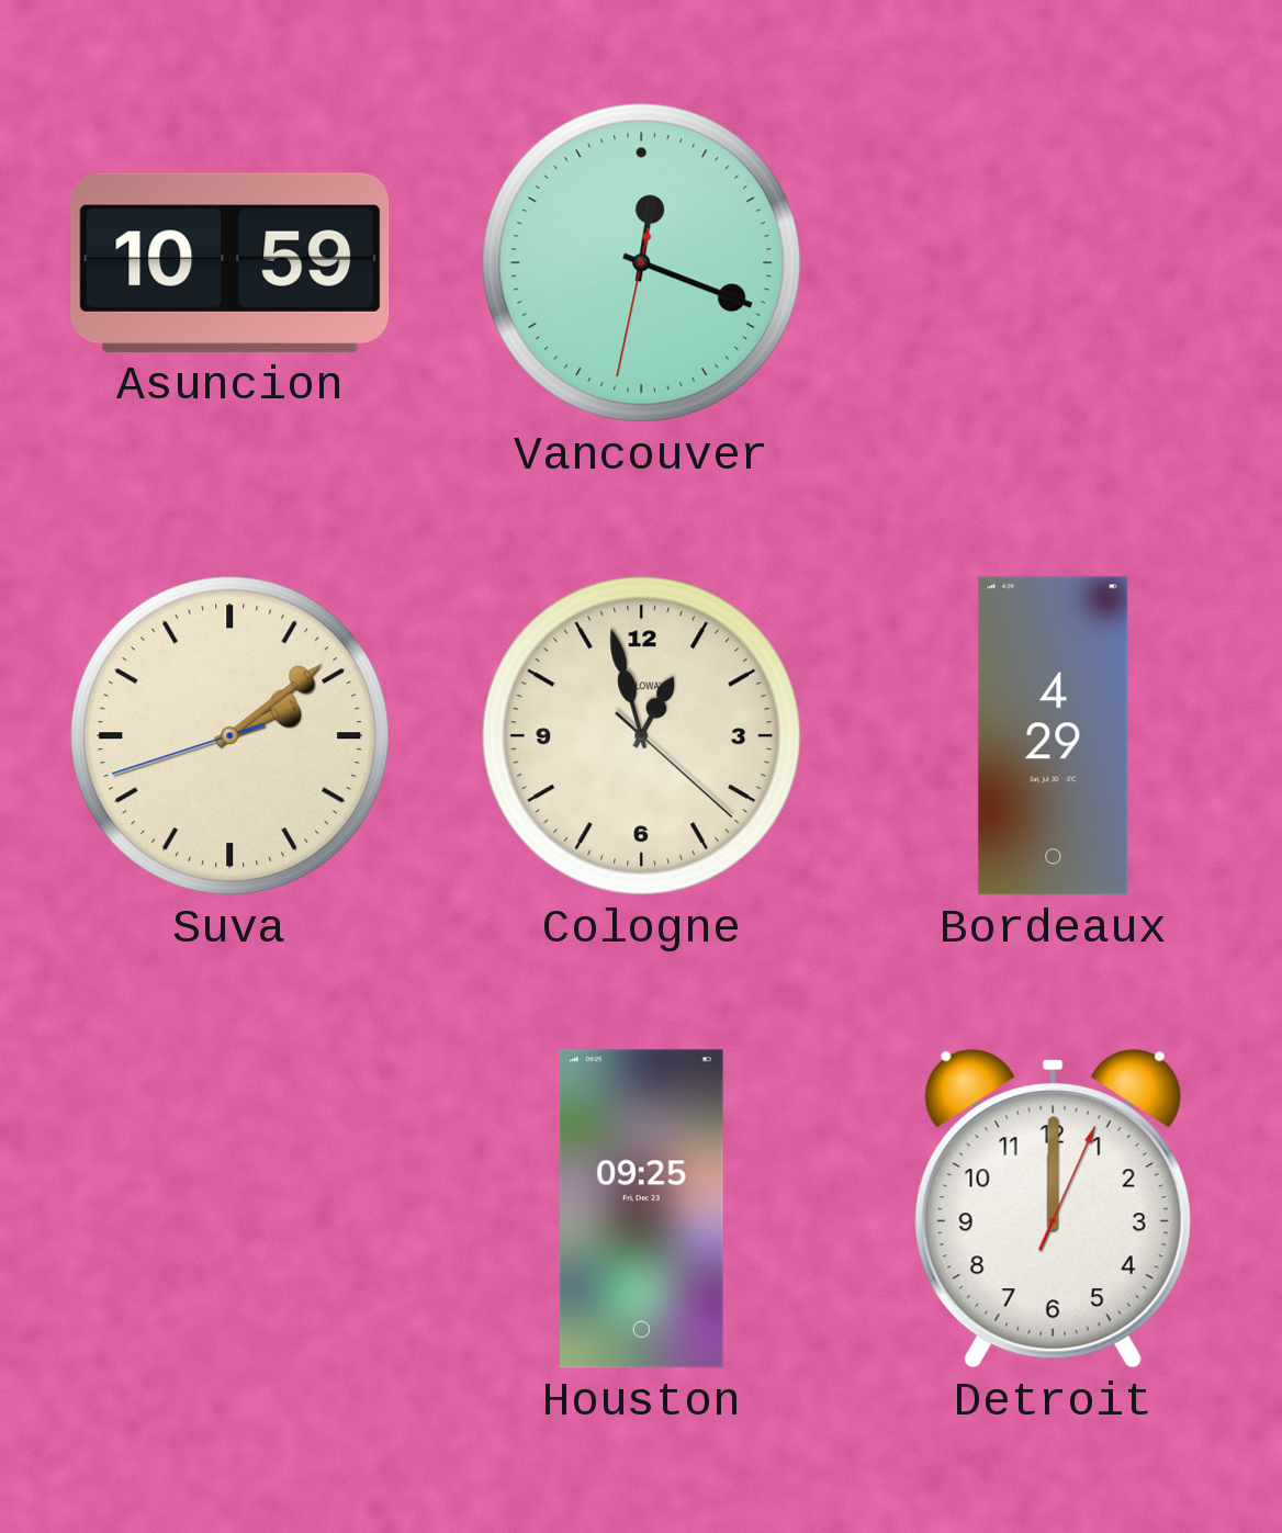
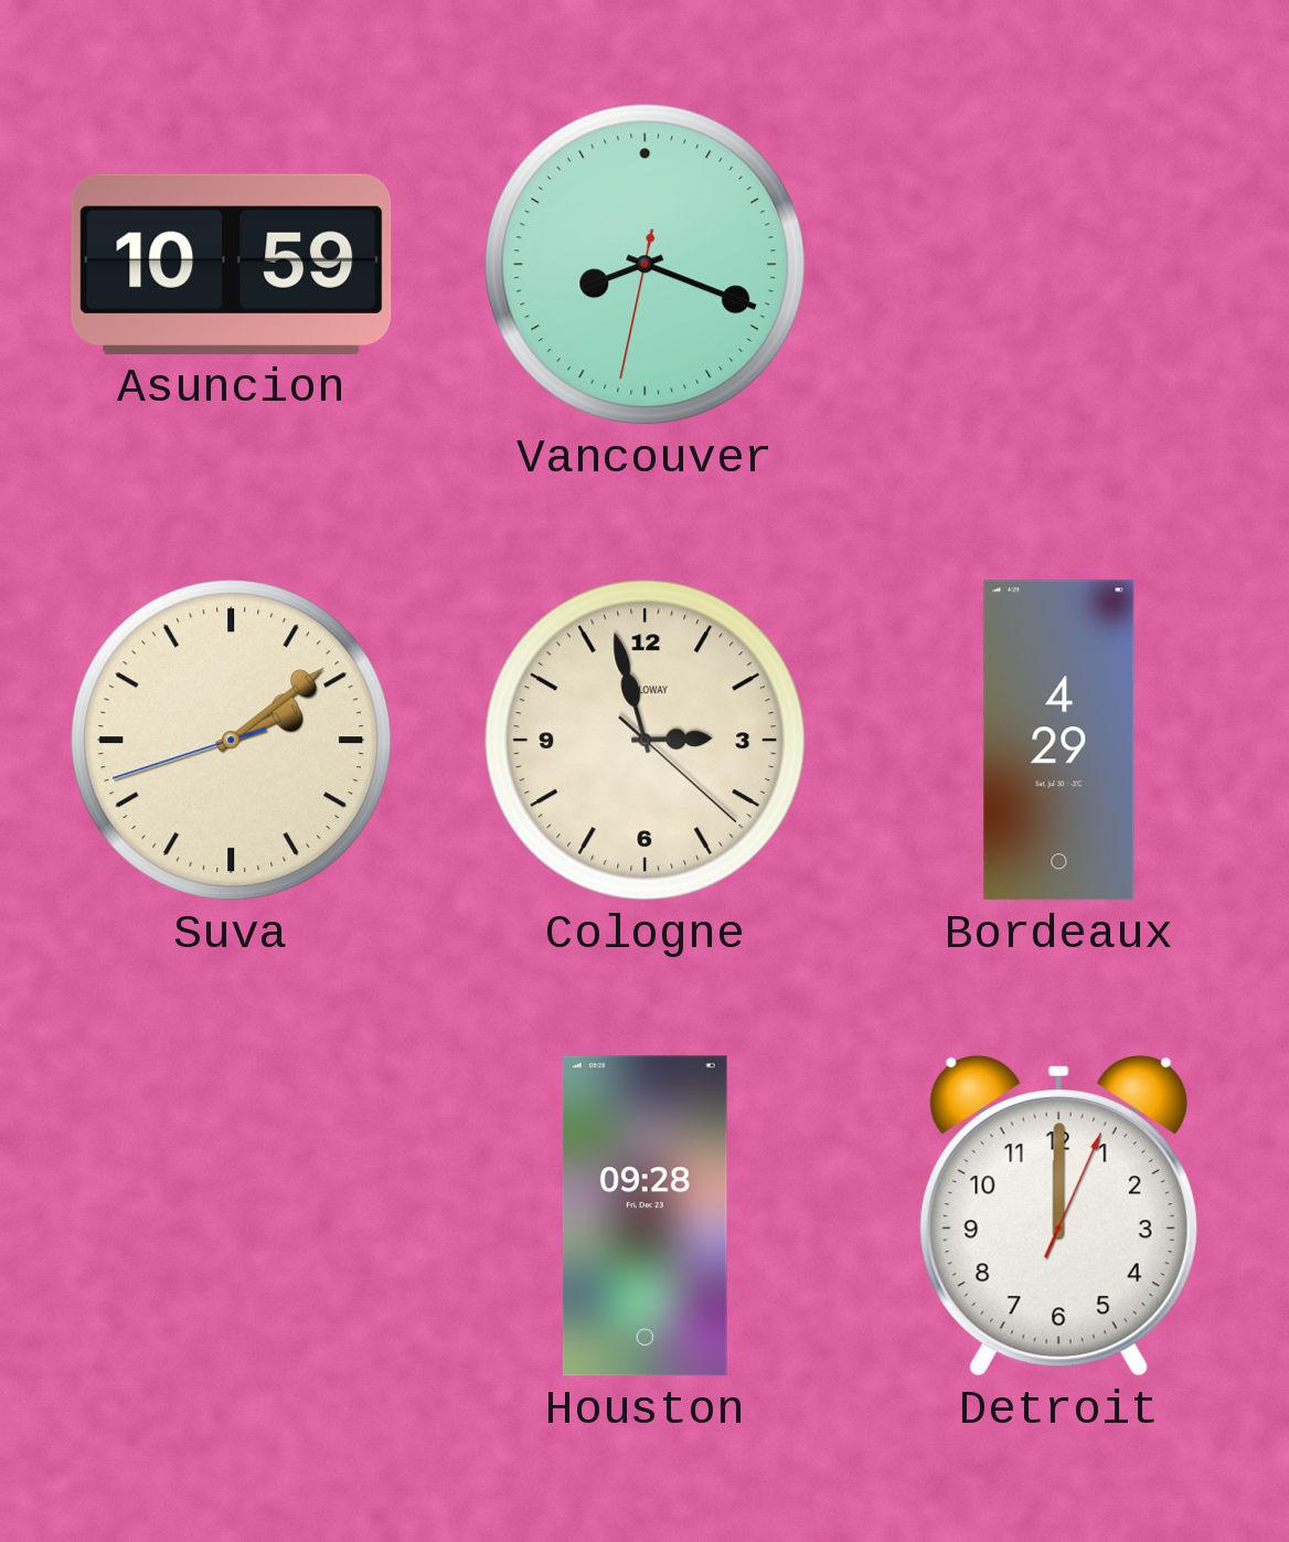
Vancouver: 12:18 -> 8:18 (646, 265)
Cologne: 12:57 -> 2:57 (646, 741)
Houston: 09:25 -> 09:28 (644, 1216)
